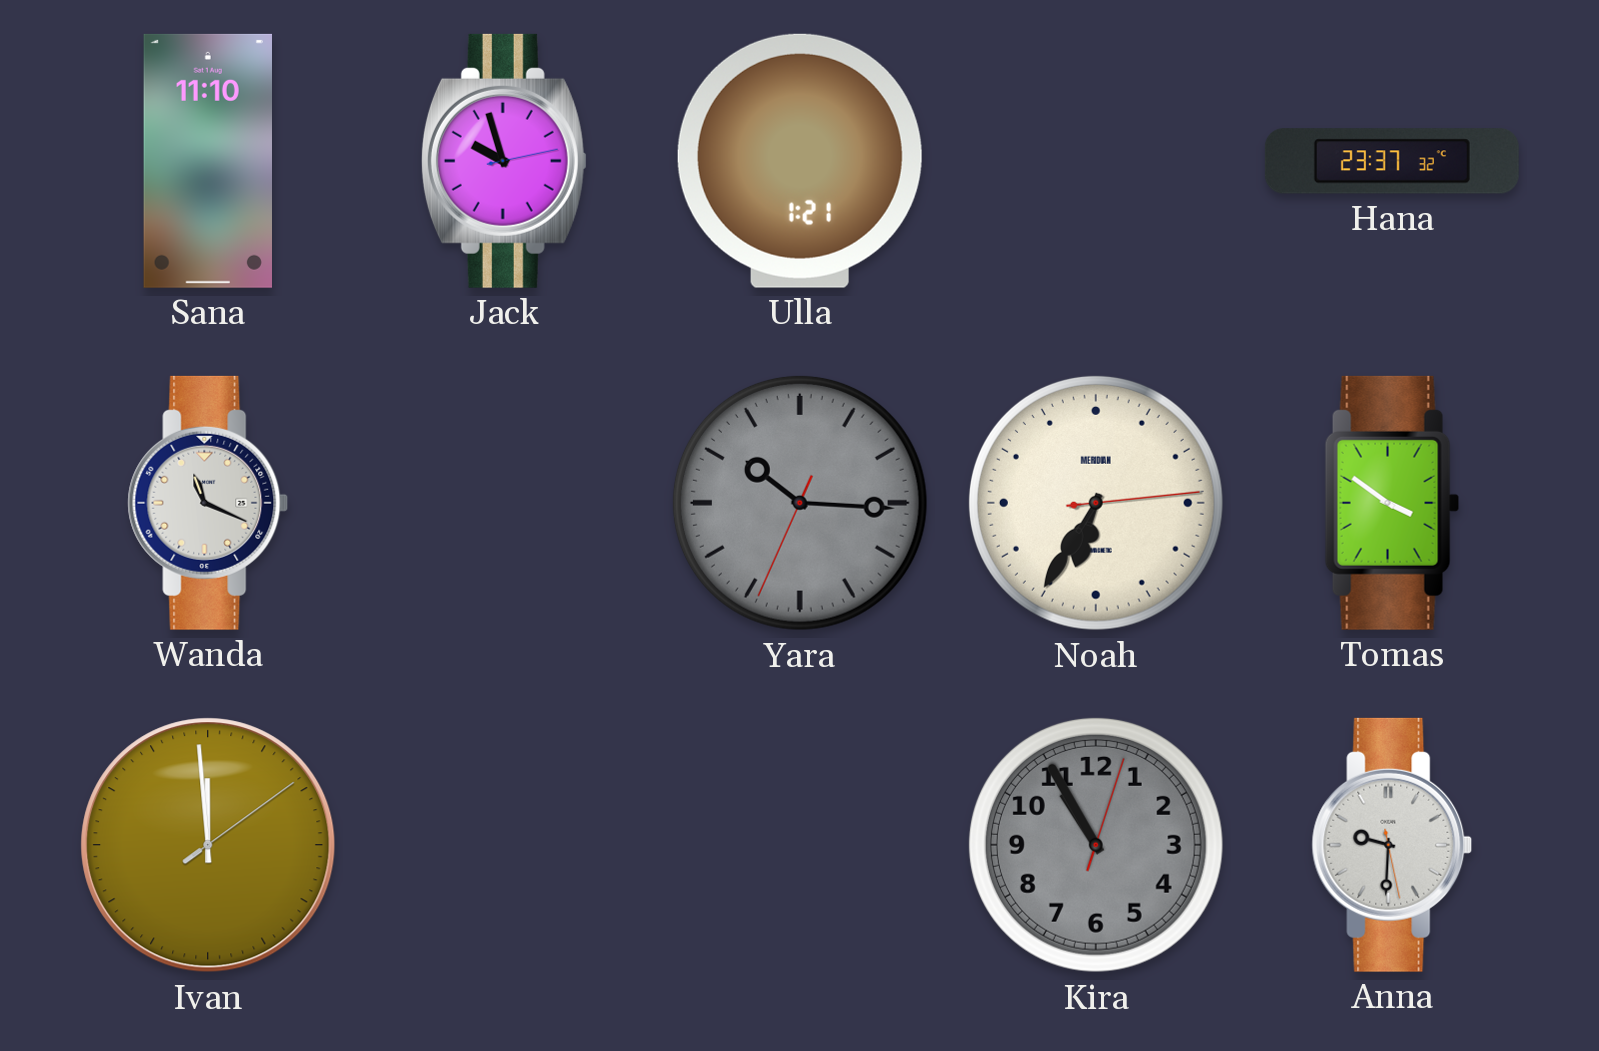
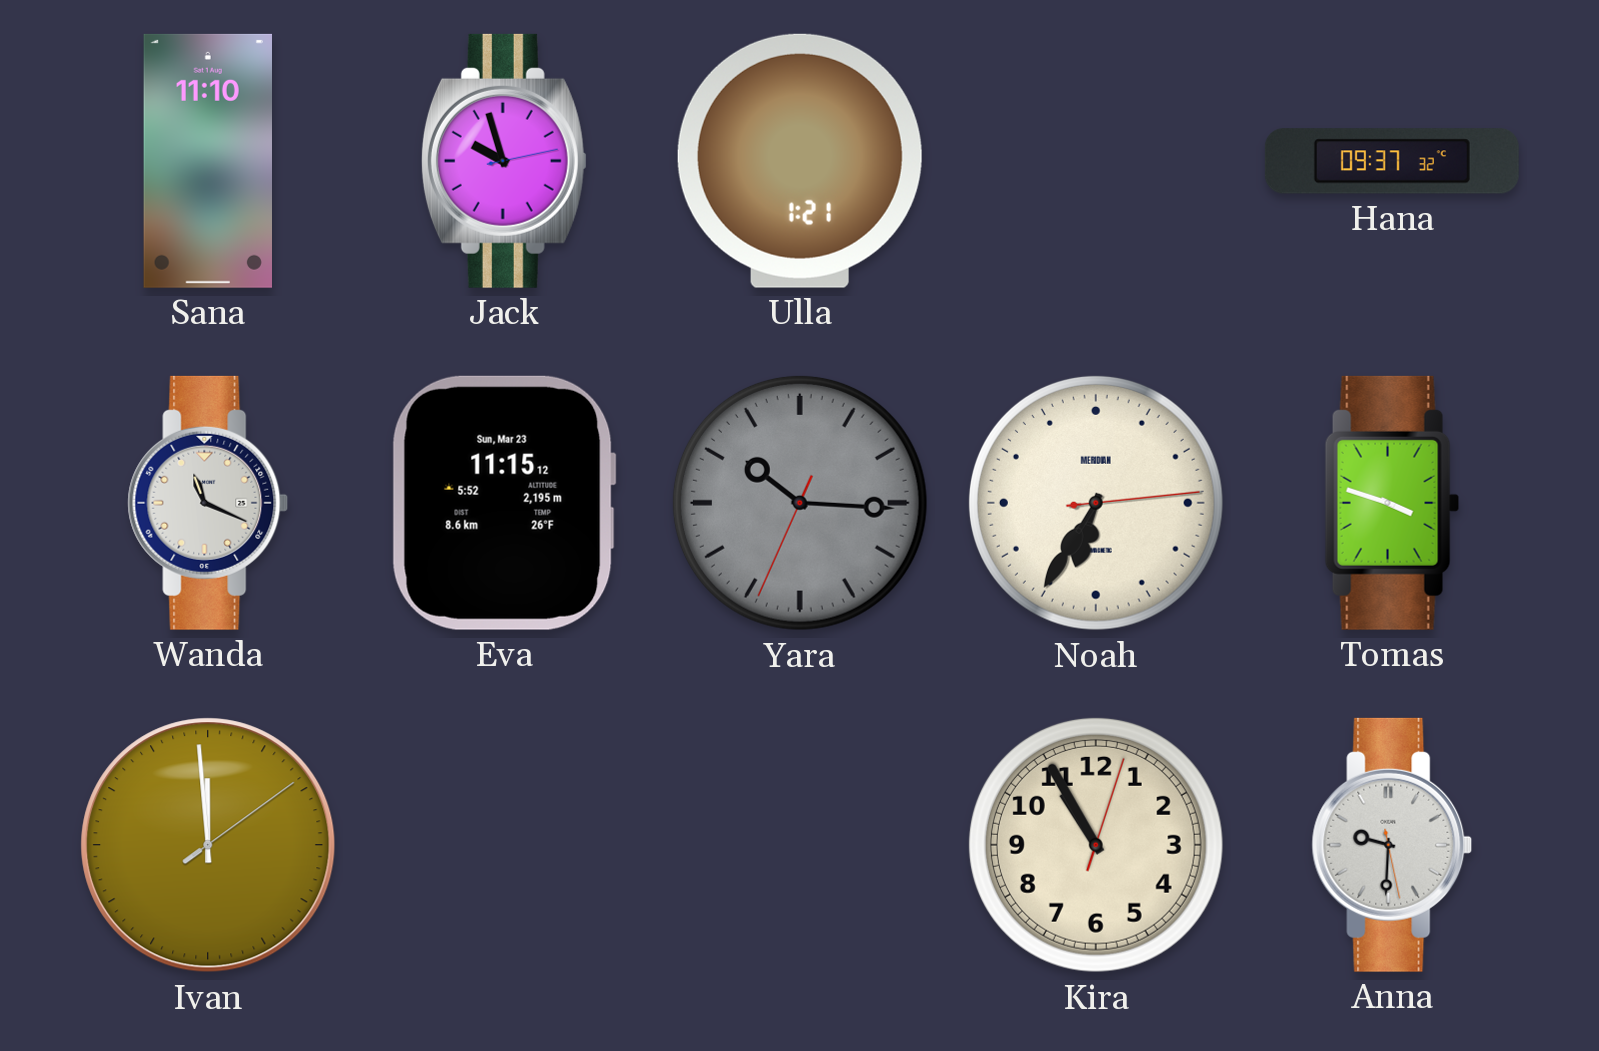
Hana: 23:37 -> 09:37 (1392, 161)
Eva: none -> 11:15 (504, 503)
Tomas: 3:51 -> 3:48 (1392, 503)
Kira dial: grey -> cream (1096, 845)
